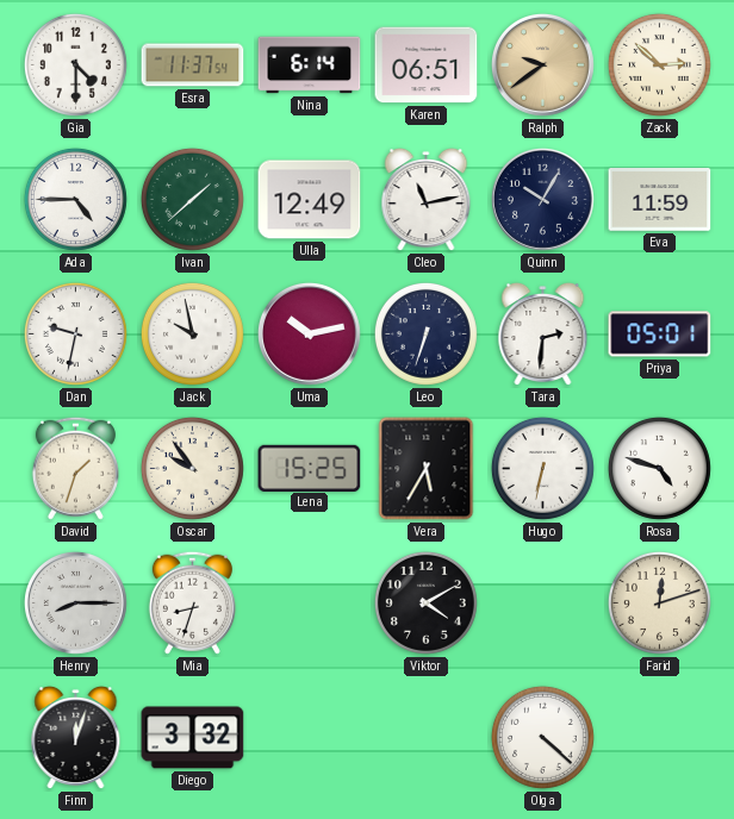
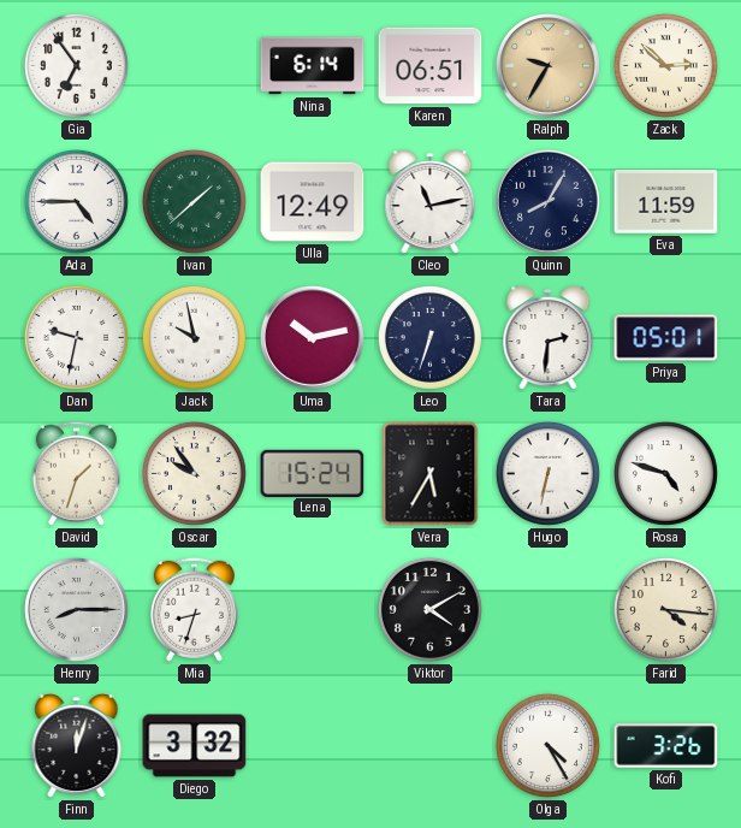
Gia: 4:30 -> 6:54 (76, 65)
Esra: 11:37 -> none (193, 65)
Ralph: 9:39 -> 9:35 (547, 65)
Quinn: 10:05 -> 8:05 (547, 201)
Lena: 15:25 -> 15:24 (313, 473)
Farid: 12:12 -> 4:16 (665, 609)
Olga: 4:22 -> 4:25 (547, 745)
Kofi: none -> 3:26 (666, 746)
